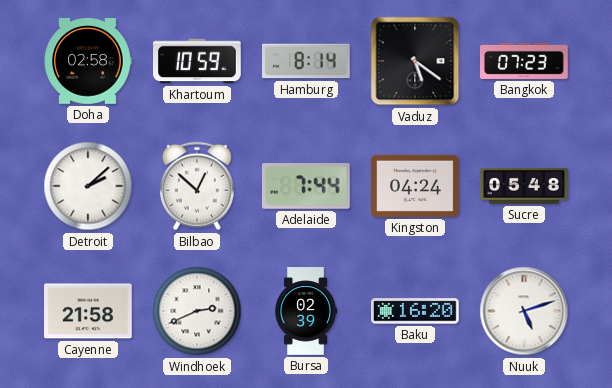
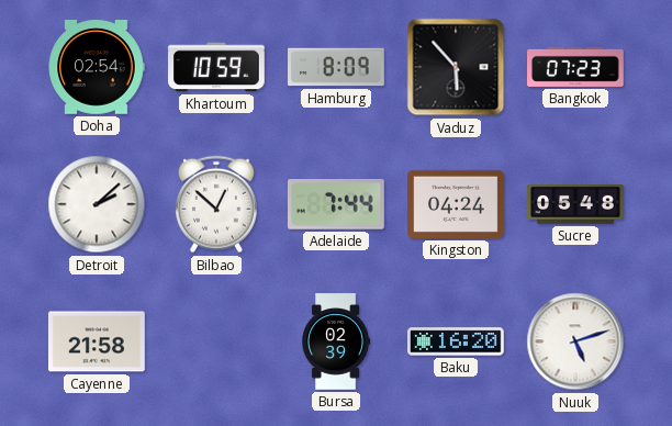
Doha: 02:58 -> 02:54 (97, 67)
Hamburg: 8:14 -> 8:09 (337, 67)
Vaduz: 5:21 -> 5:53 (456, 67)
Windhoek: 2:41 -> none (197, 311)
